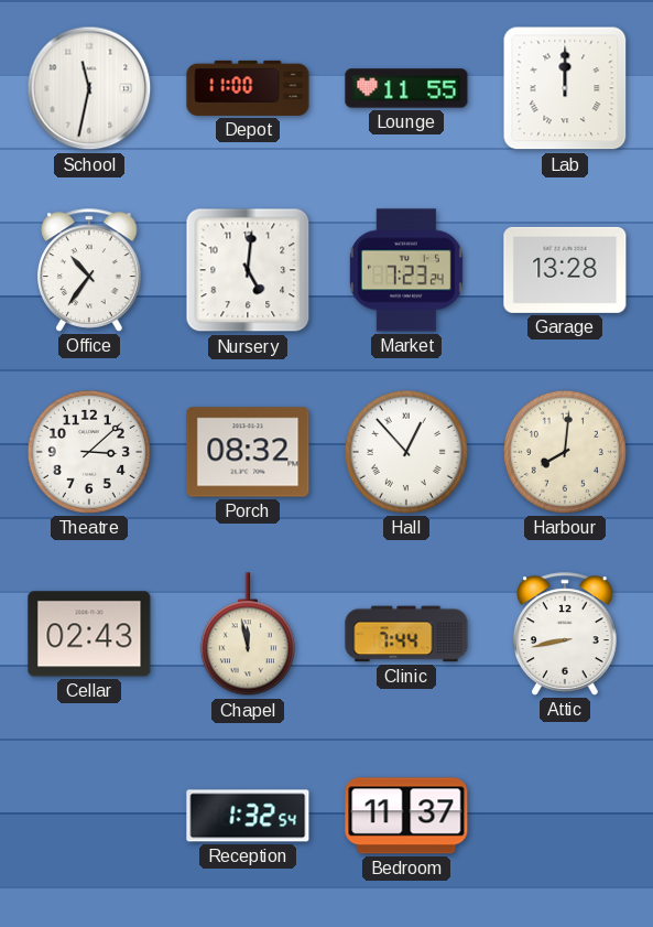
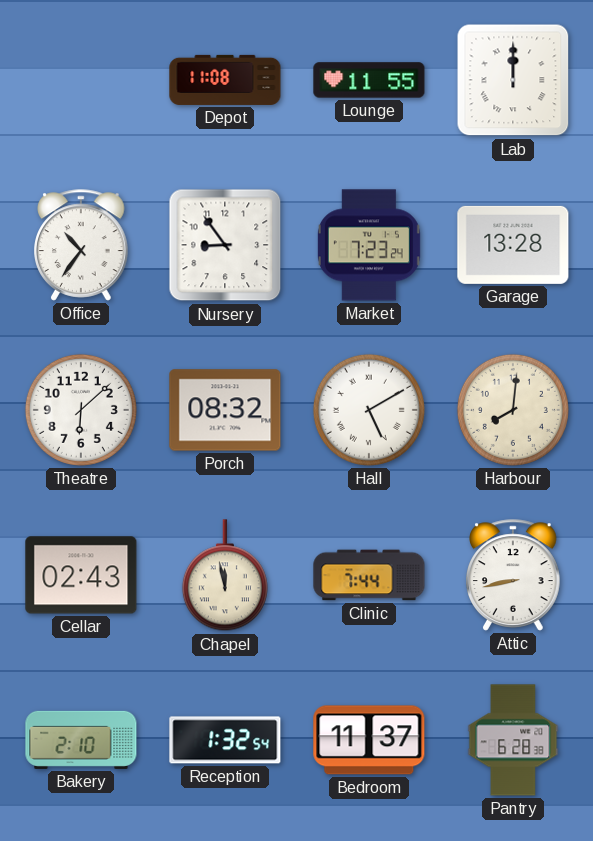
School: 11:32 -> none (89, 88)
Depot: 11:00 -> 11:08 (225, 80)
Nursery: 5:01 -> 8:54 (225, 245)
Theatre: 3:08 -> 6:08 (81, 410)
Hall: 12:53 -> 5:10 (369, 410)
Bakery: none -> 2:10 (81, 740)
Pantry: none -> 6:28 (513, 740)
